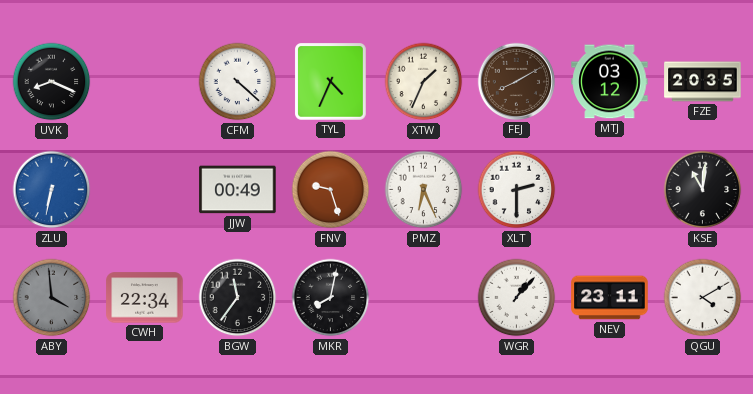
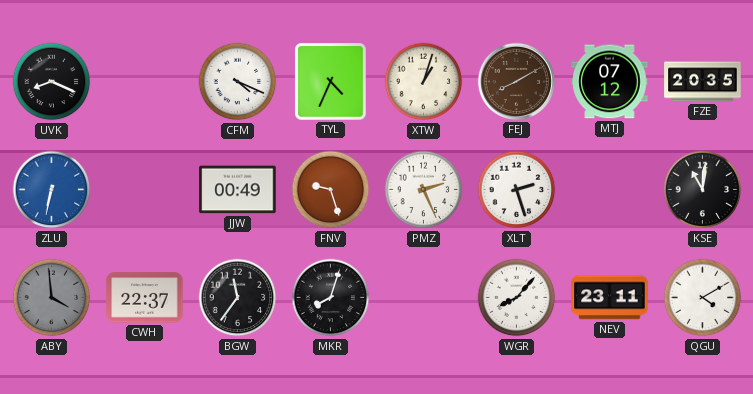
CFM: 4:22 -> 4:19 (238, 82)
XTW: 1:34 -> 1:03 (424, 82)
MTJ: 03:12 -> 07:12 (610, 82)
PMZ: 6:26 -> 2:26 (424, 190)
XLT: 2:30 -> 2:27 (517, 190)
CWH: 22:34 -> 22:37 (145, 298)
MKR: 8:02 -> 8:03 (331, 298)
WGR: 1:07 -> 8:07 (517, 298)
